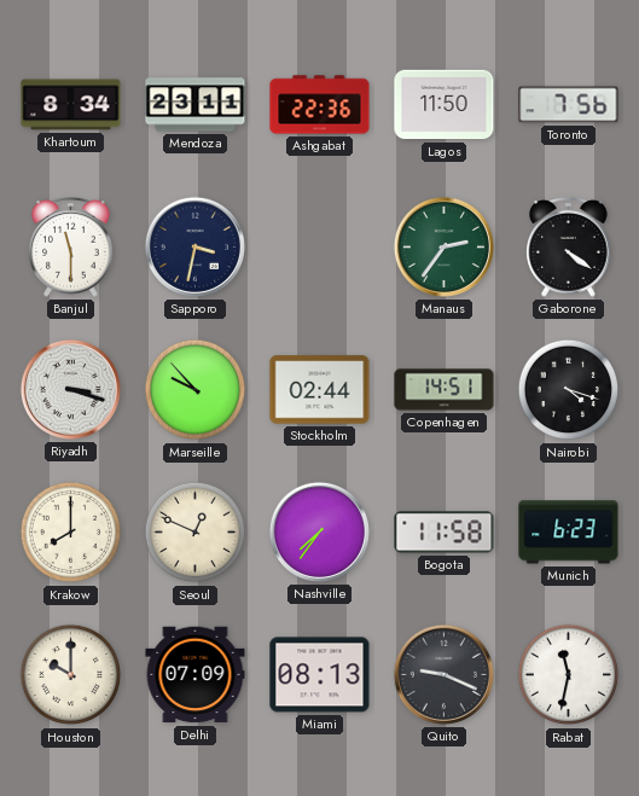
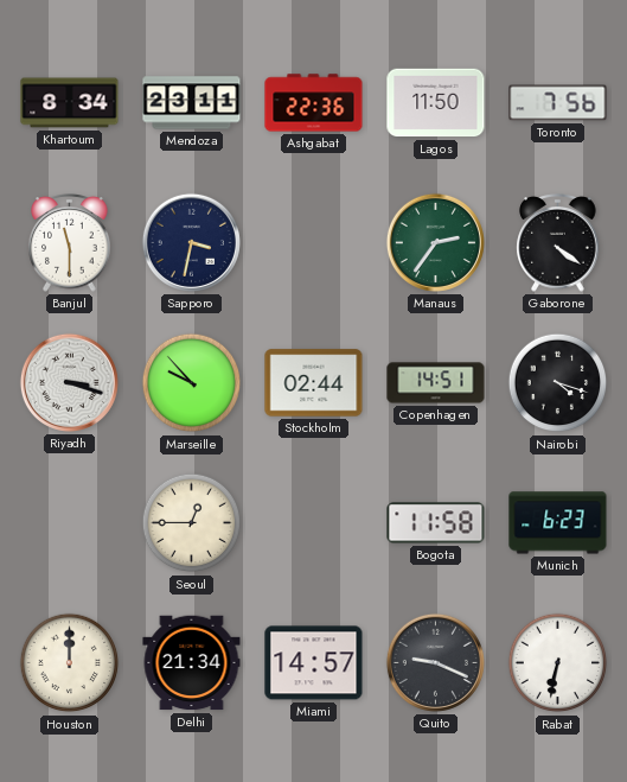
Krakow: 8:00 -> none (71, 533)
Seoul: 12:49 -> 12:45 (192, 523)
Nashville: 7:36 -> none (319, 531)
Houston: 10:00 -> 12:00 (70, 663)
Delhi: 07:09 -> 21:34 (192, 663)
Miami: 08:13 -> 14:57 (314, 663)
Rabat: 11:32 -> 6:32 (558, 663)
